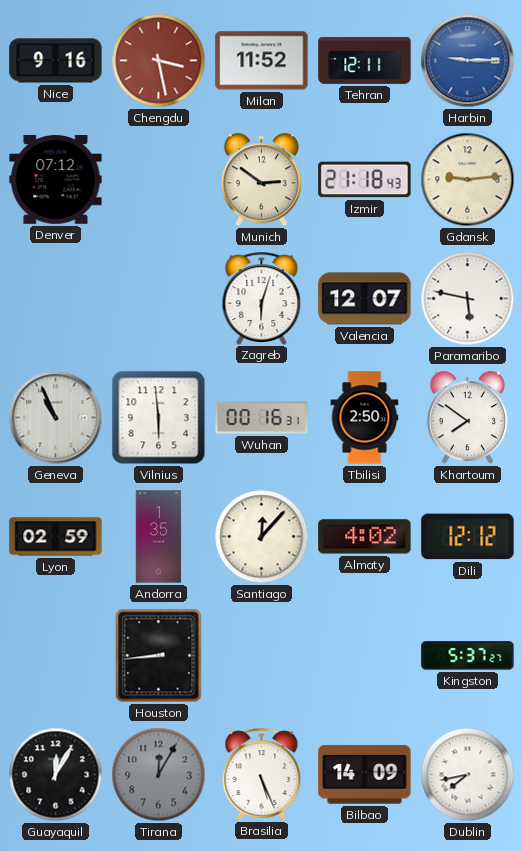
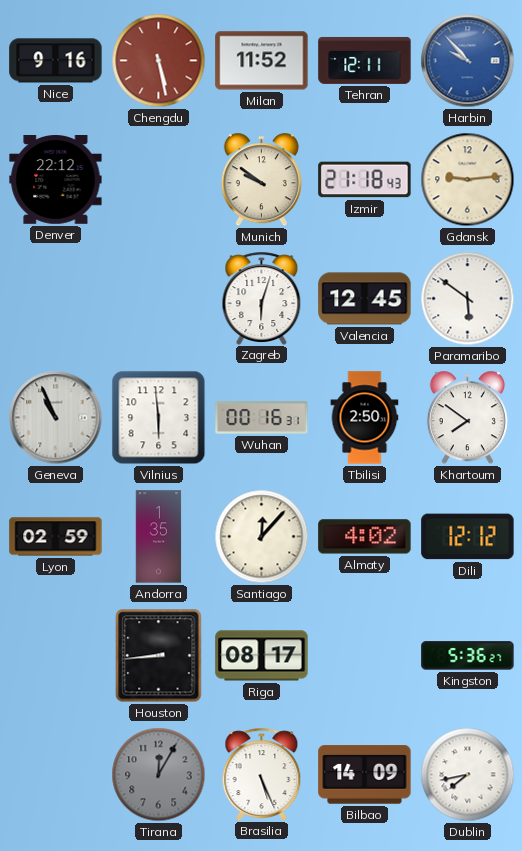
Chengdu: 3:28 -> 5:28 (159, 61)
Harbin: 9:15 -> 9:53 (468, 61)
Denver: 07:12 -> 22:12 (56, 180)
Munich: 2:51 -> 9:51 (261, 180)
Valencia: 12:07 -> 12:45 (365, 299)
Paramaribo: 5:47 -> 5:51 (468, 299)
Riga: none -> 08:17 (262, 656)
Kingston: 5:37 -> 5:36 (468, 656)
Guayaquil: 12:05 -> none (56, 775)
